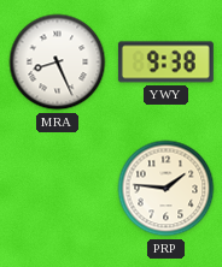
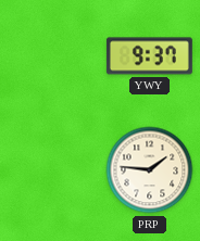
MRA: 8:26 -> none (58, 63)
YWY: 9:38 -> 9:37 (149, 56)
